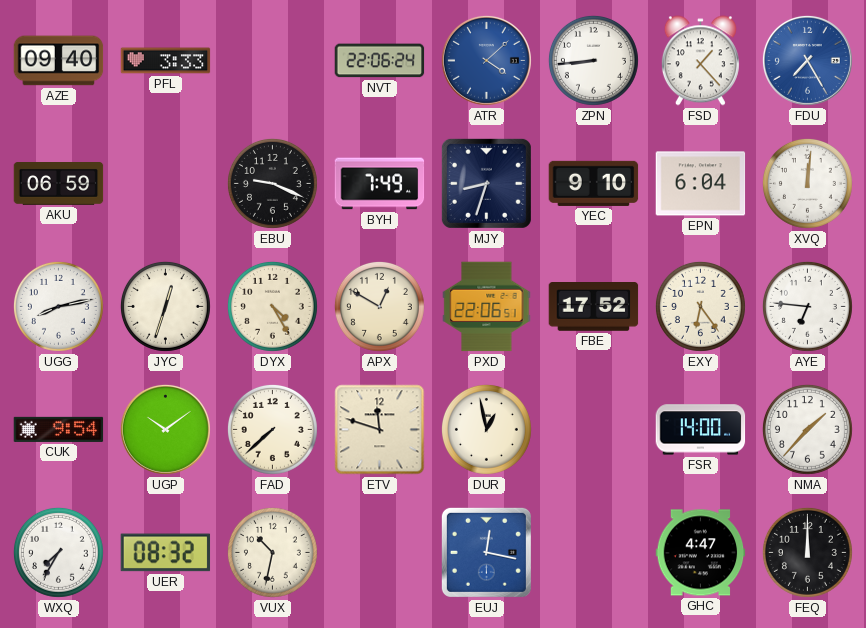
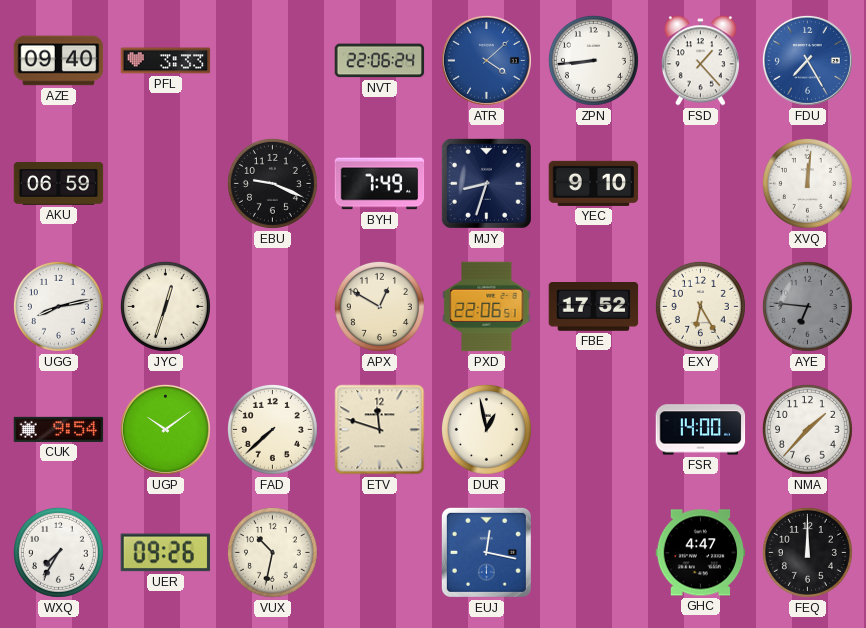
EPN: 6:04 -> none (701, 184)
DYX: 4:25 -> none (272, 306)
EXY: 6:24 -> 6:25 (700, 306)
AYE dial: white -> grey (807, 306)
UER: 08:32 -> 09:26 (166, 553)
